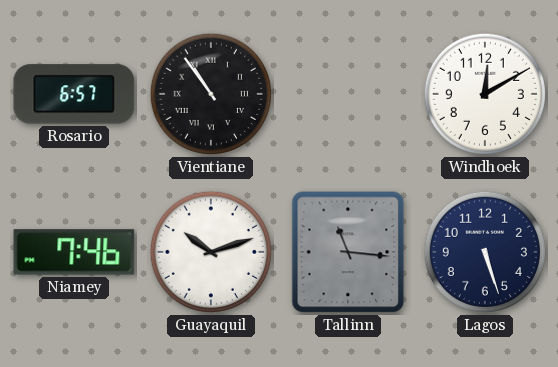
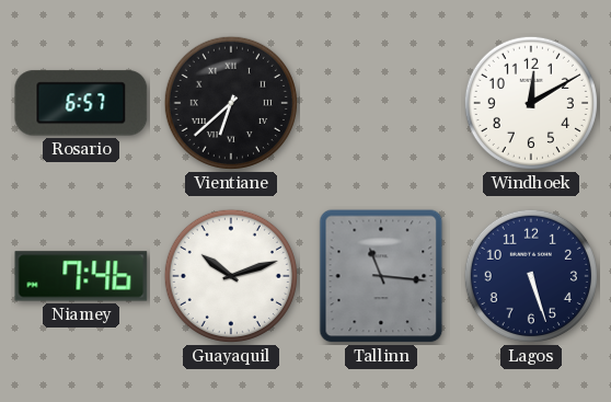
Vientiane: 10:54 -> 6:38 (231, 103)
